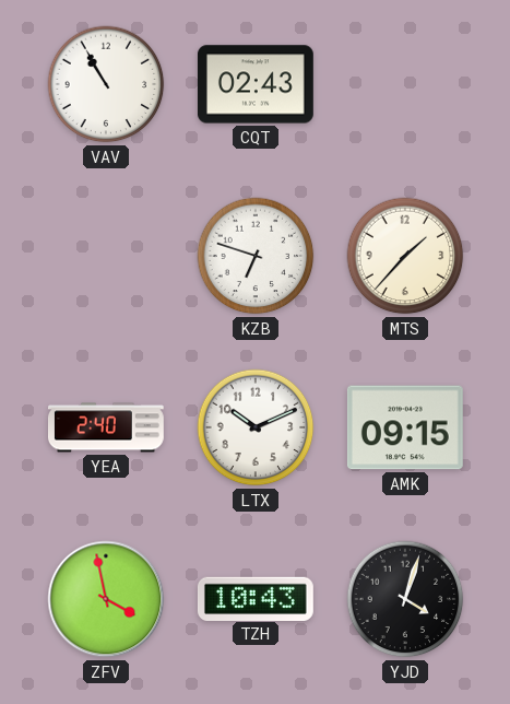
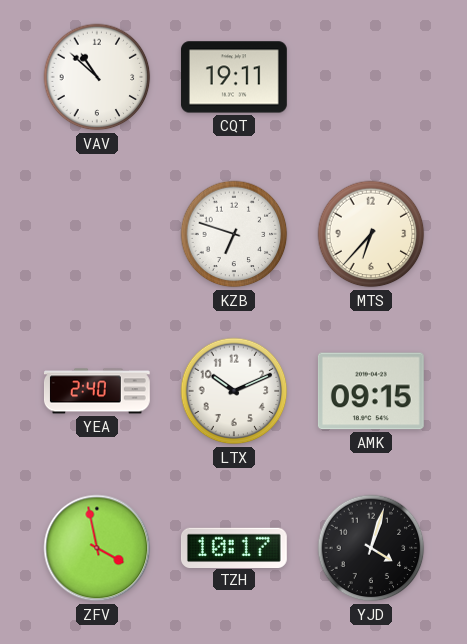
VAV: 10:55 -> 10:52 (97, 77)
CQT: 02:43 -> 19:11 (234, 77)
MTS: 1:37 -> 6:37 (371, 234)
TZH: 10:43 -> 10:17 (234, 547)
